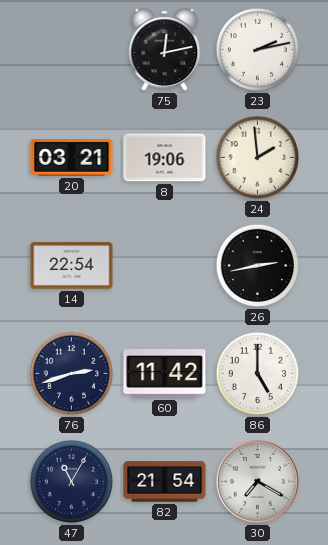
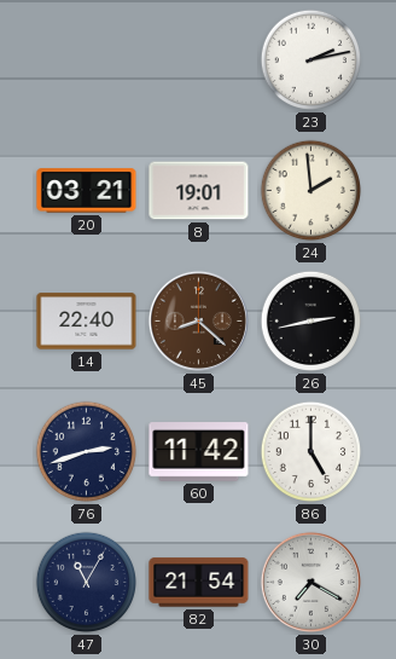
75: 12:13 -> none (165, 50)
8: 19:06 -> 19:01 (199, 191)
14: 22:54 -> 22:40 (87, 322)
45: none -> 8:22 (198, 320)
